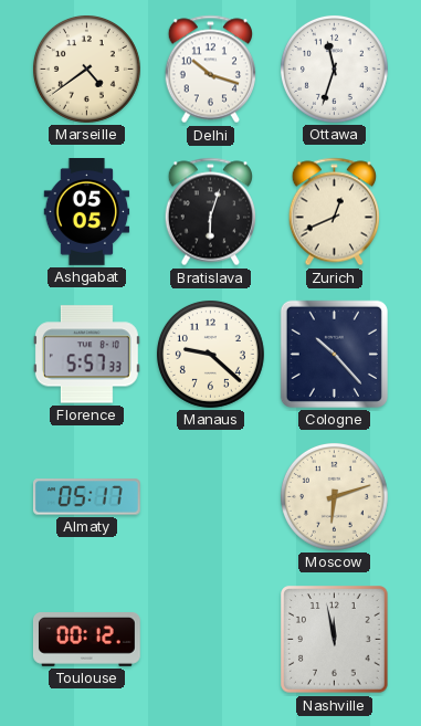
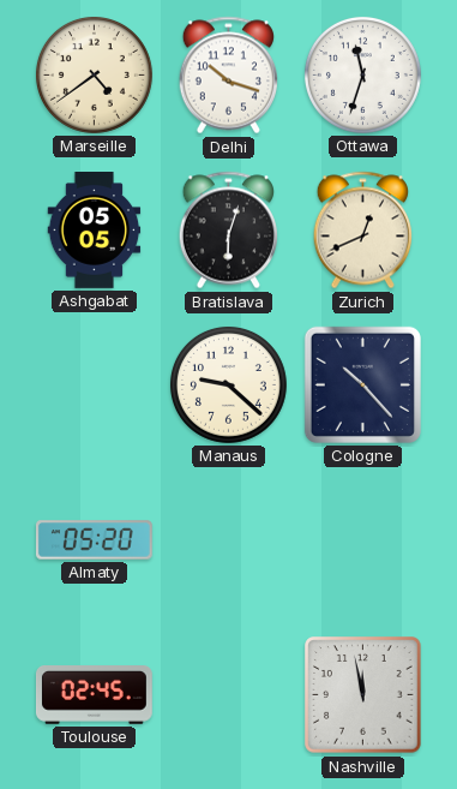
Florence: 5:57 -> none (86, 355)
Almaty: 05:17 -> 05:20 (94, 540)
Moscow: 6:12 -> none (334, 496)
Toulouse: 00:12 -> 02:45 (94, 695)
